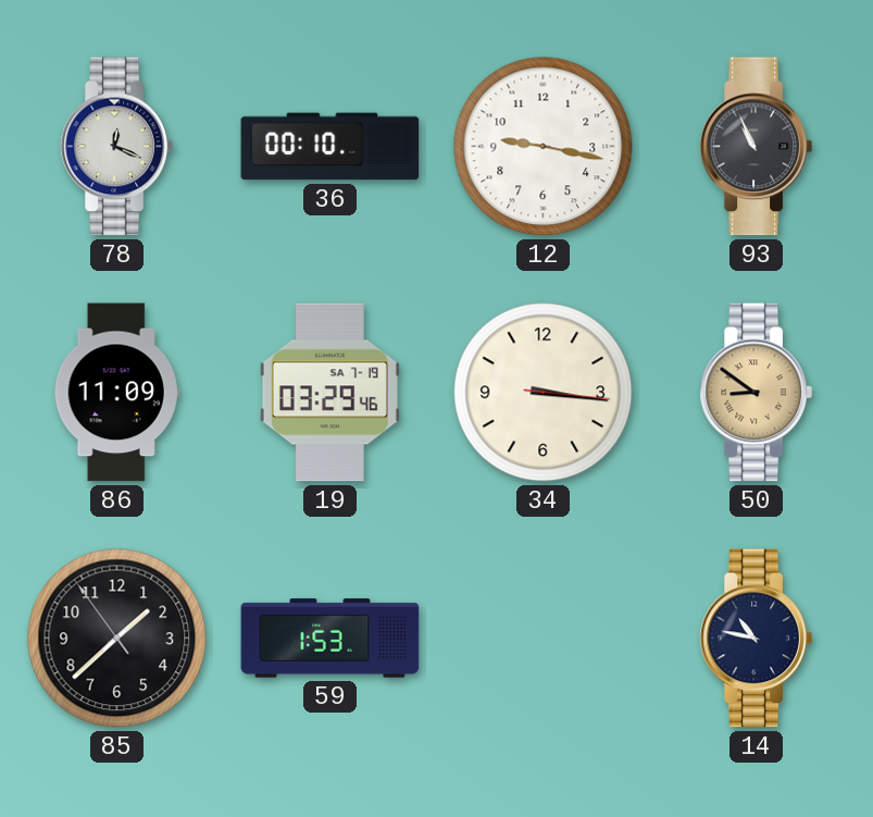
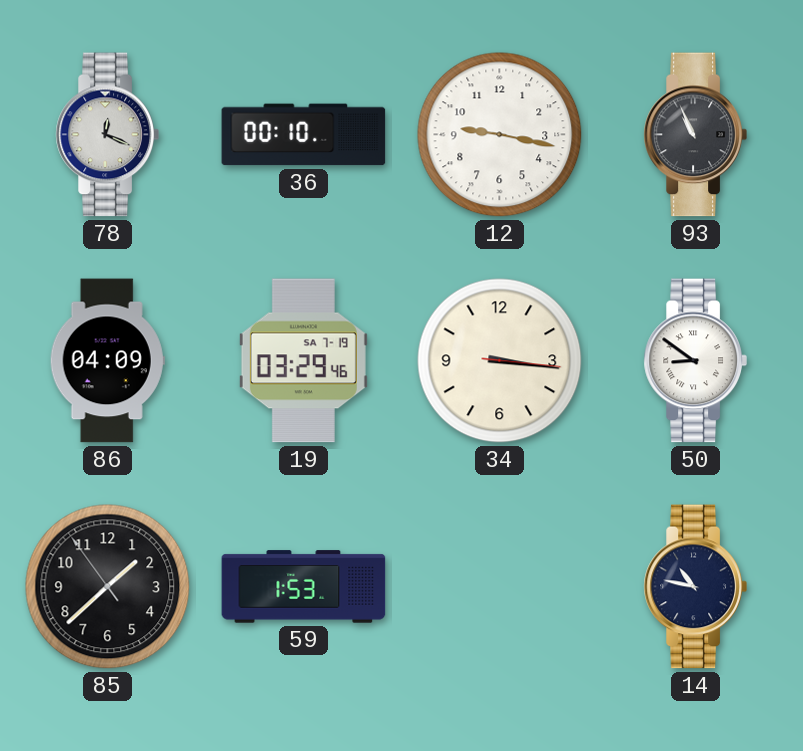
86: 11:09 -> 04:09 (107, 361)
50 dial: champagne -> white (695, 361)
